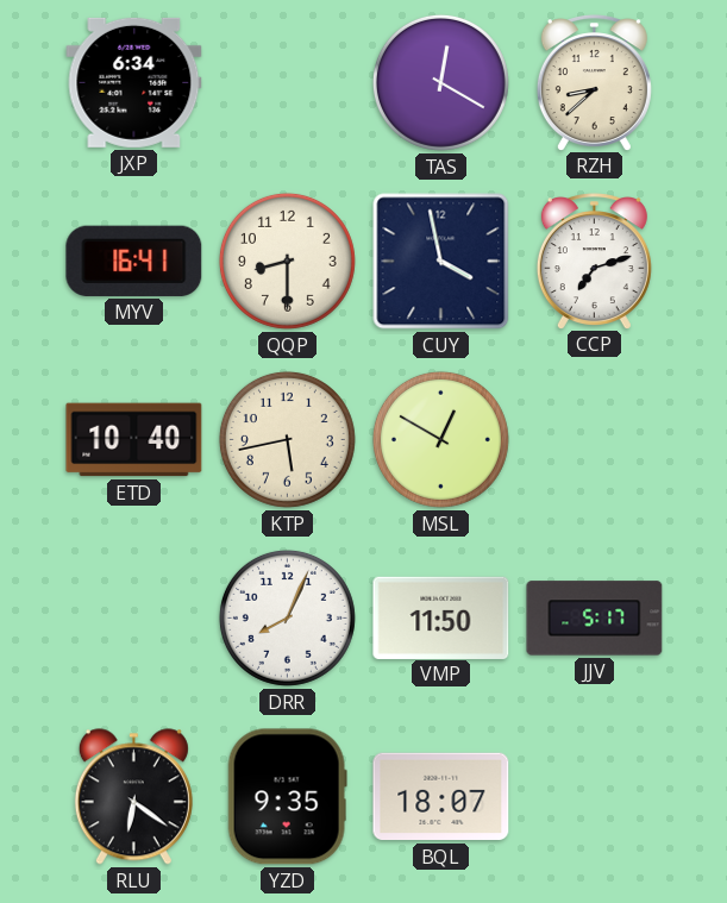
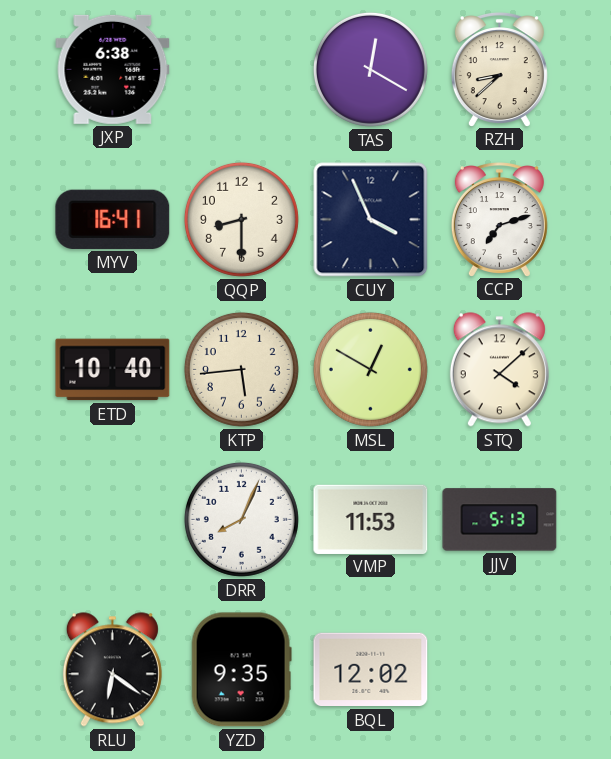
JXP: 6:34 -> 6:38 (113, 69)
CUY: 3:58 -> 3:56 (371, 220)
KTP: 5:43 -> 5:44 (241, 369)
STQ: none -> 4:08 (499, 370)
VMP: 11:50 -> 11:53 (371, 519)
JJV: 5:17 -> 5:13 (500, 520)
BQL: 18:07 -> 12:02 (371, 670)
